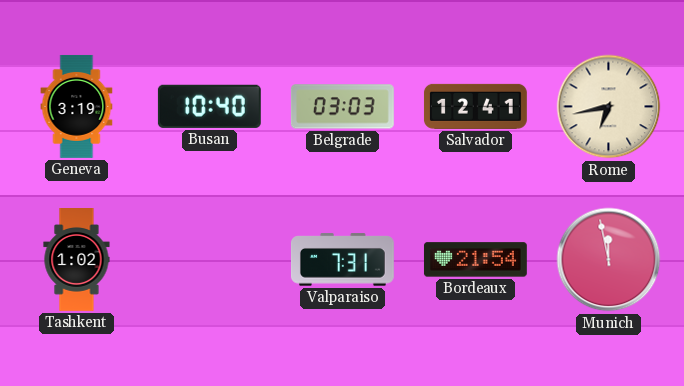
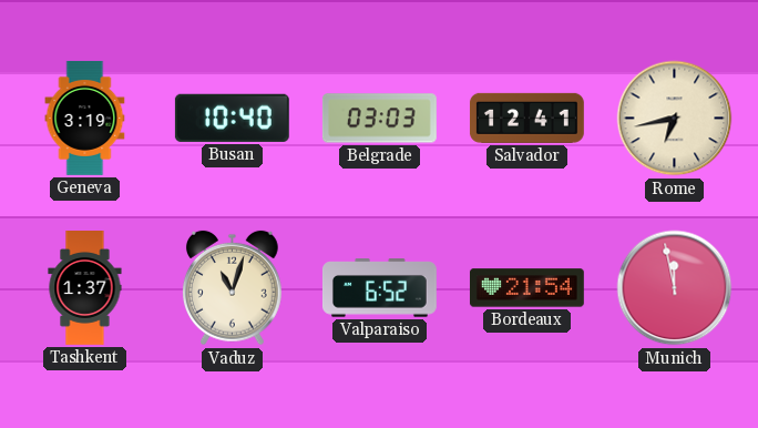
Tashkent: 1:02 -> 1:37 (85, 288)
Vaduz: none -> 11:03 (232, 288)
Valparaiso: 7:31 -> 6:52 (379, 288)
